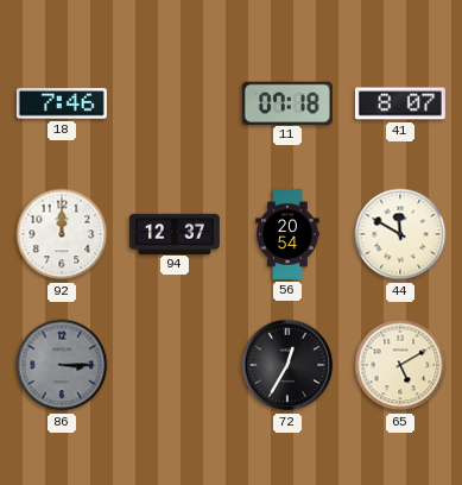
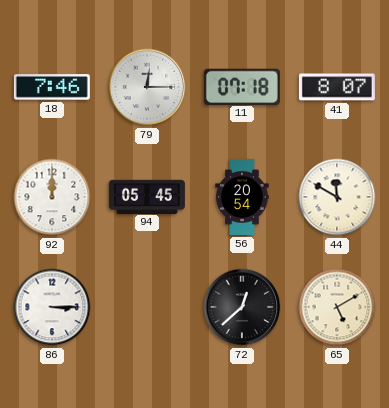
79: none -> 12:15 (147, 87)
94: 12:37 -> 05:45 (147, 196)
86 dial: grey -> white (52, 307)
72: 12:35 -> 12:38 (242, 307)
